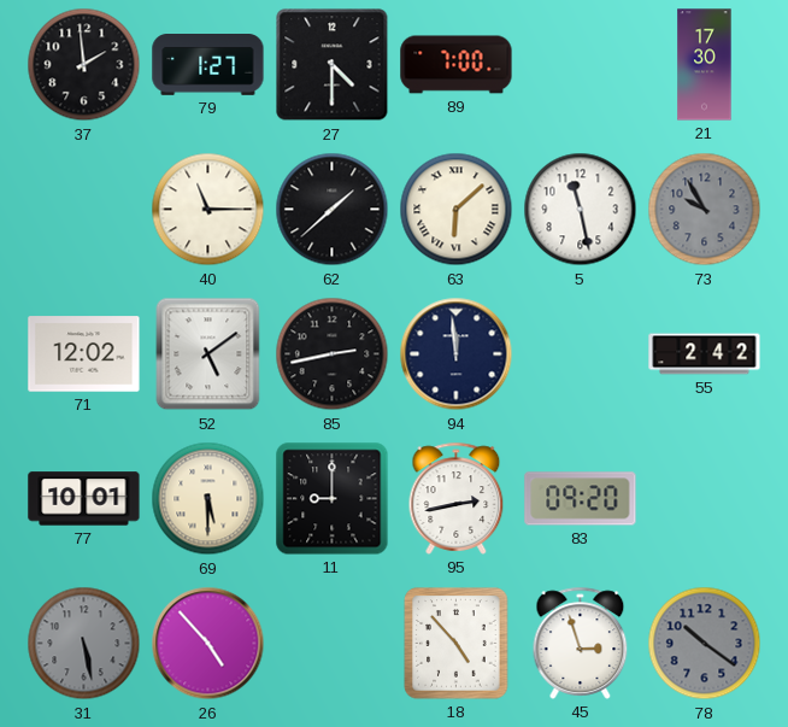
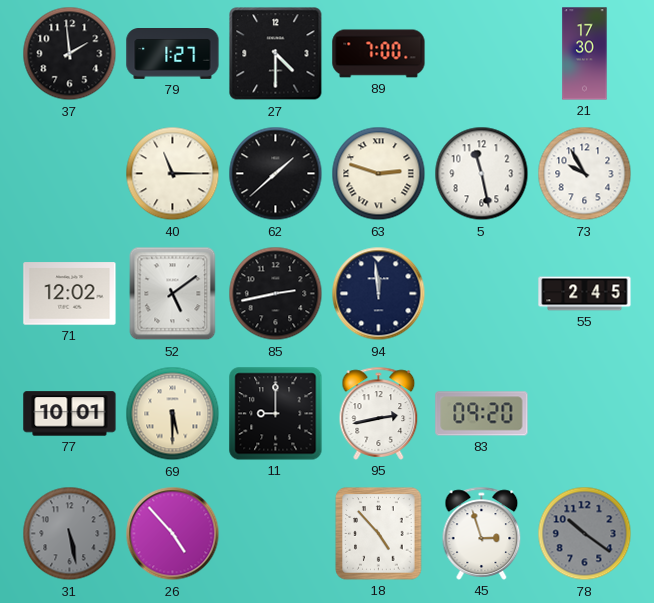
63: 6:08 -> 2:48 (379, 174)
73 dial: grey -> white (585, 174)
55: 2:42 -> 2:45 (585, 294)
